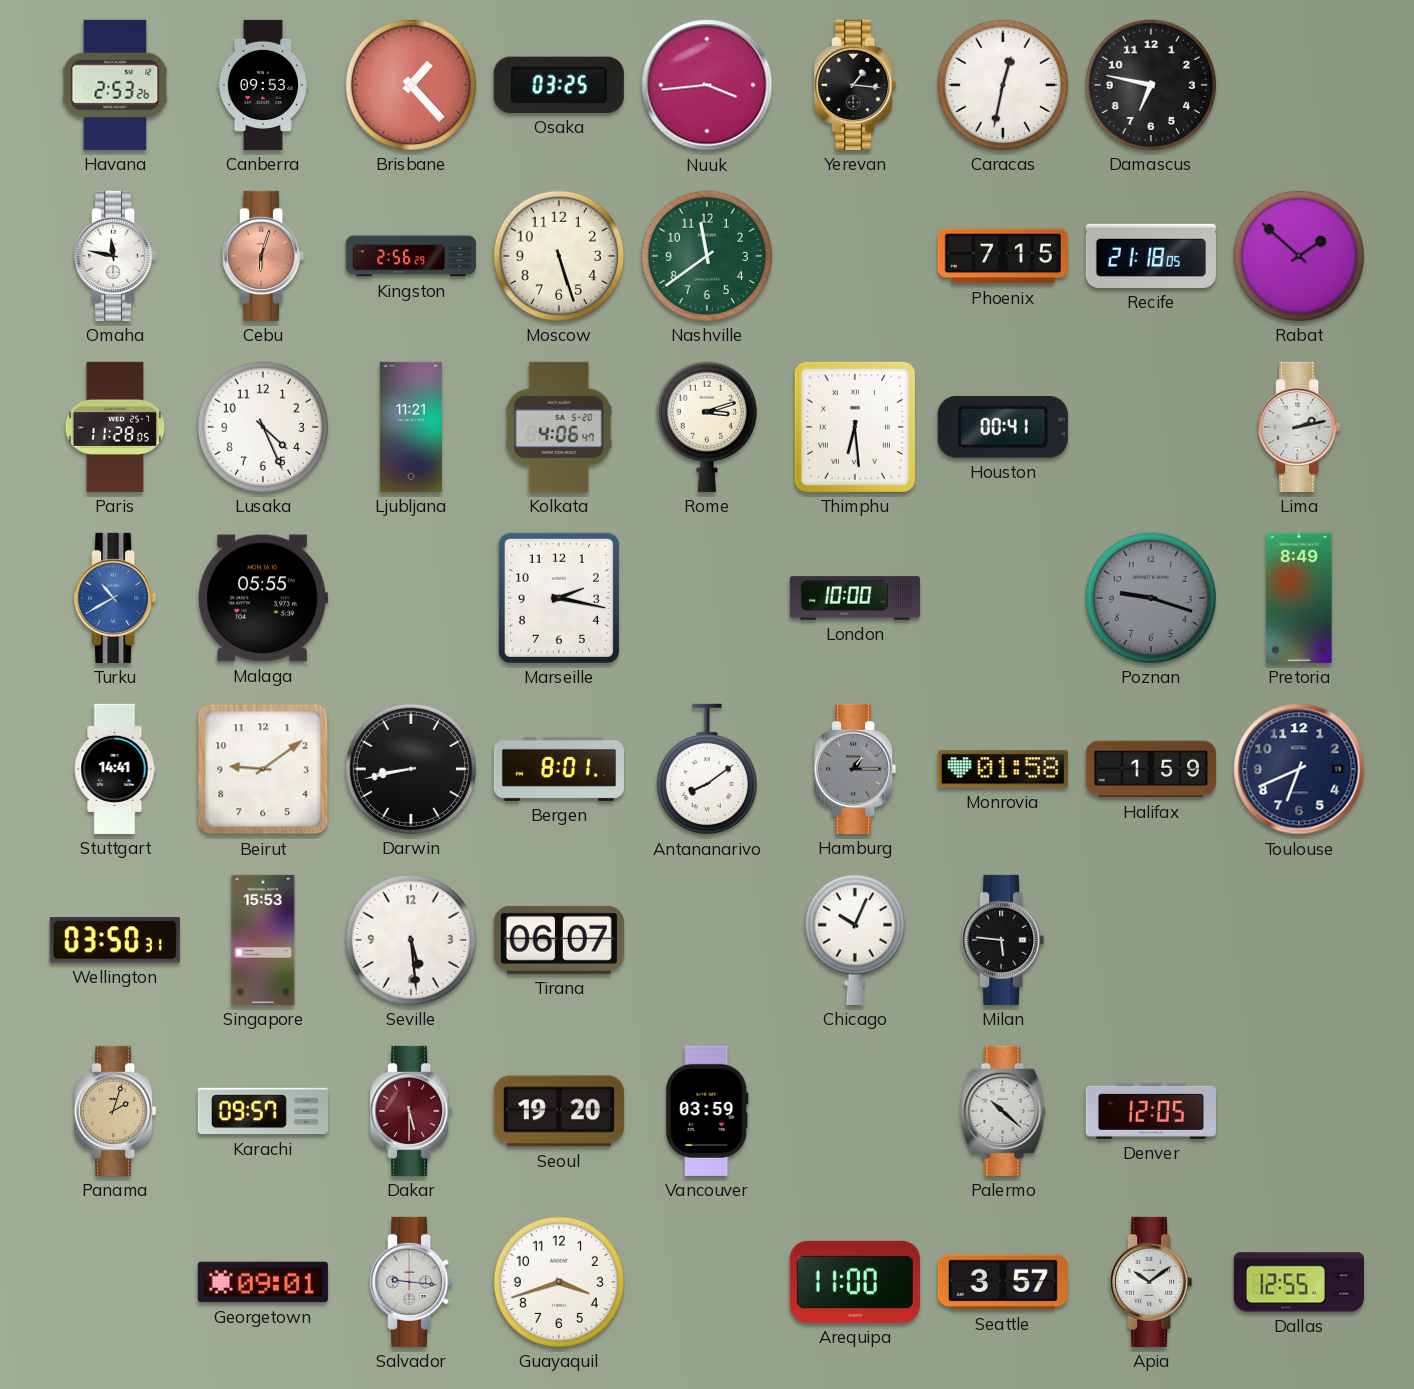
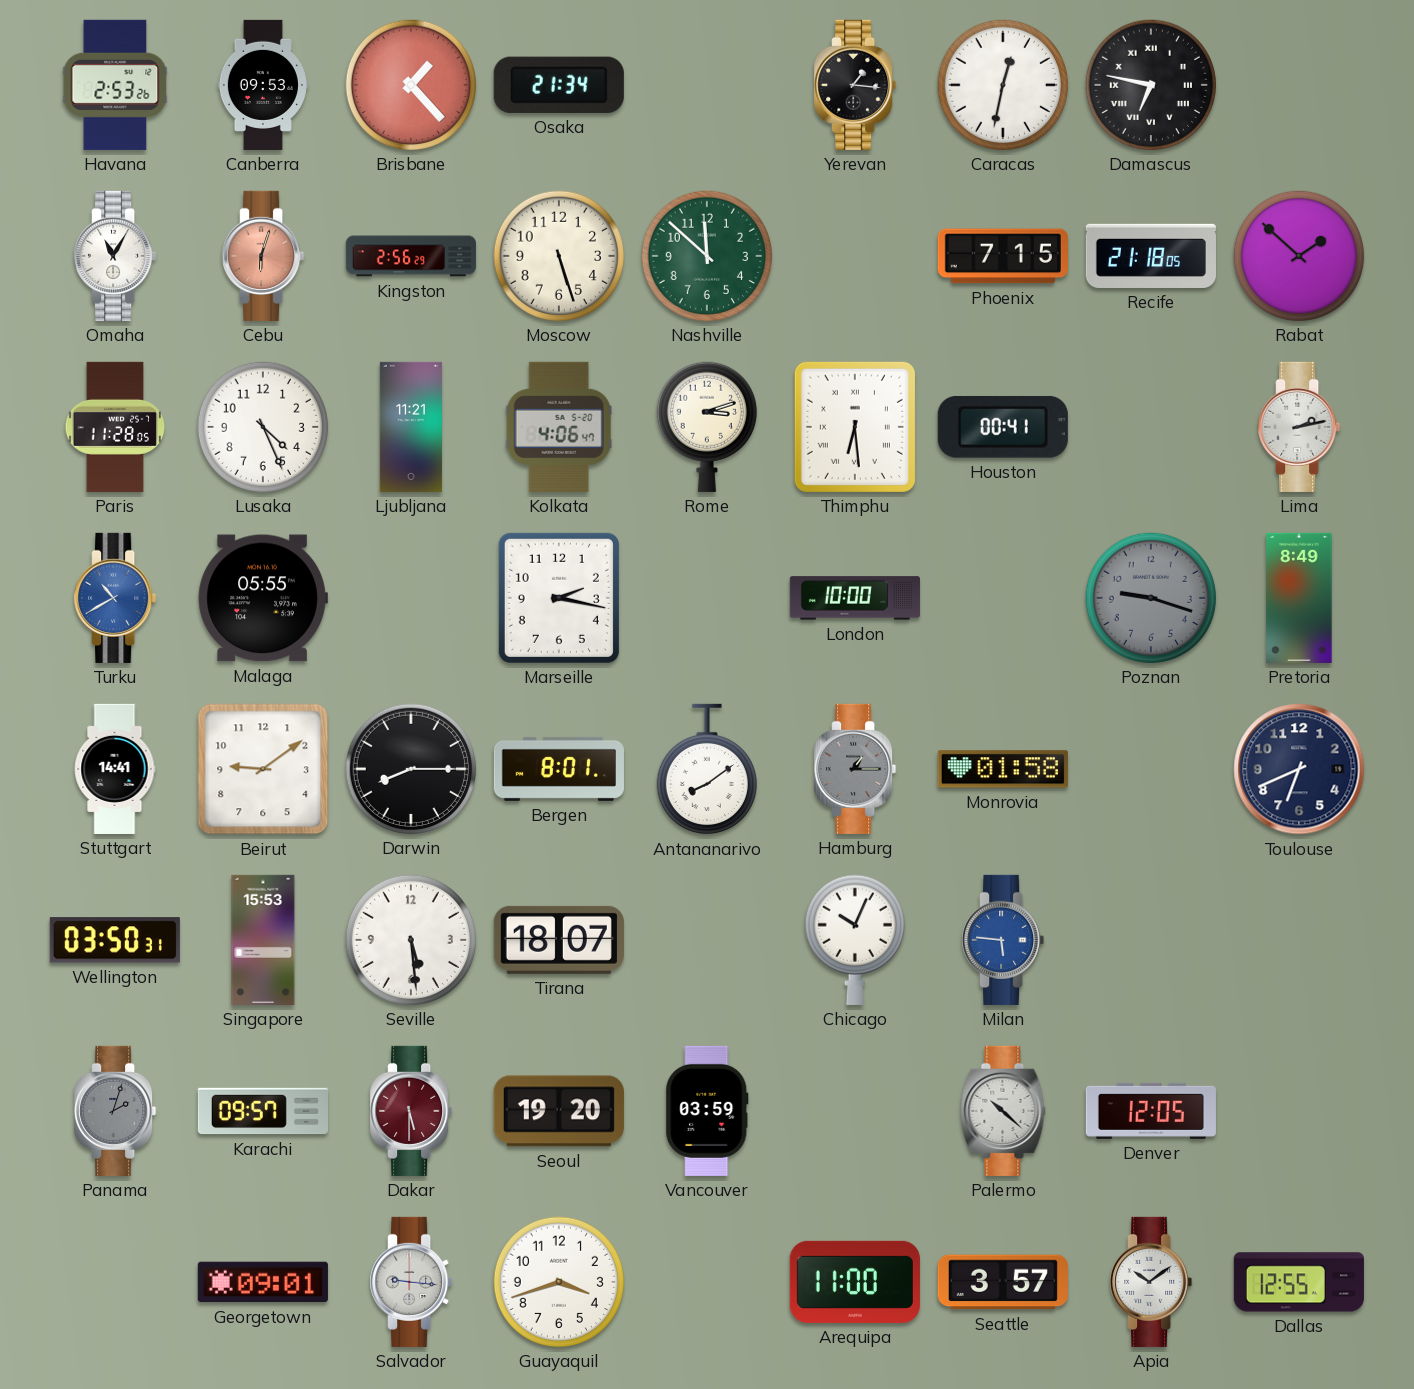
Osaka: 03:25 -> 21:34 (559, 85)
Nuuk: 3:44 -> none (707, 85)
Damascus numerals: Arabic -> Roman (1151, 85)
Omaha: 11:47 -> 11:05 (115, 256)
Nashville: 11:39 -> 11:52 (707, 256)
Darwin: 8:43 -> 8:15 (411, 769)
Halifax: 1:59 -> none (1151, 769)
Tirana: 06:07 -> 18:07 (559, 940)
Milan dial: black -> blue (1003, 940)
Panama dial: champagne -> grey (115, 1111)
